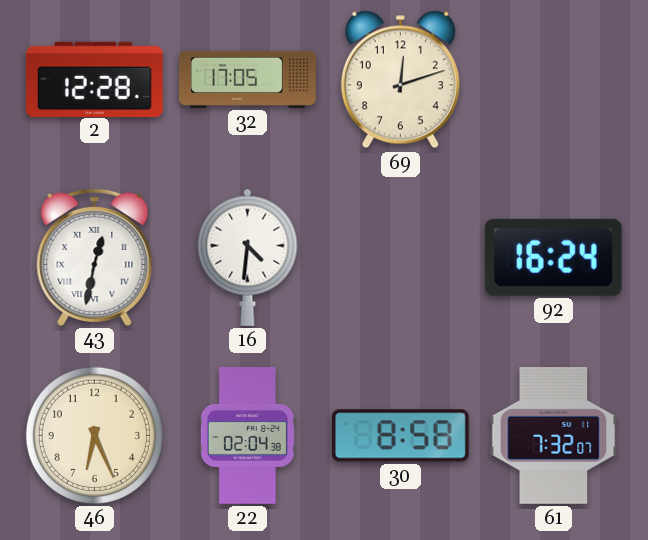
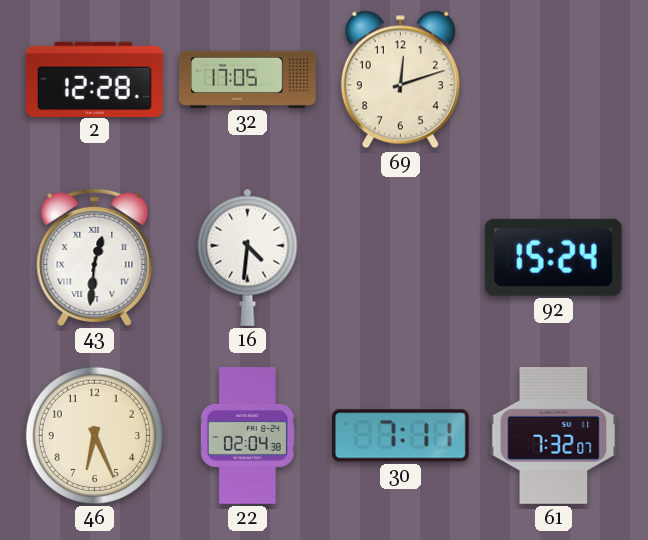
43: 12:32 -> 12:31 (95, 257)
92: 16:24 -> 15:24 (553, 257)
30: 8:58 -> 7:11 (400, 436)
